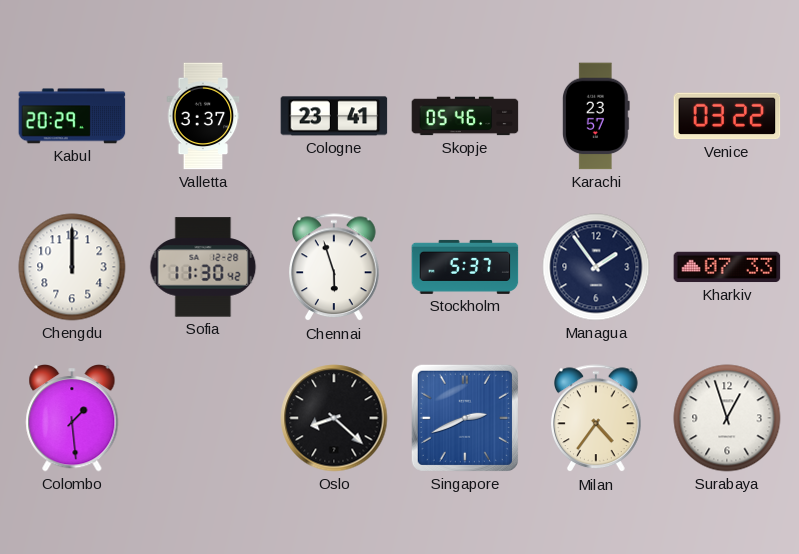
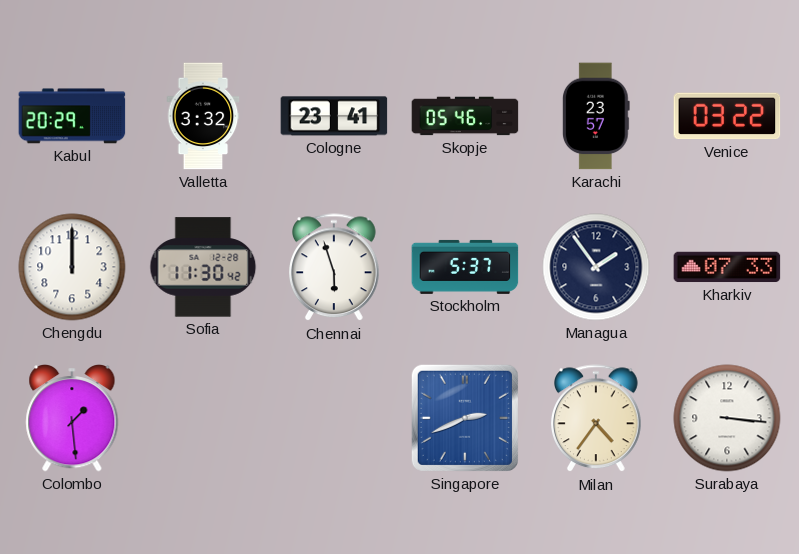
Valletta: 3:37 -> 3:32 (203, 116)
Oslo: 8:22 -> none (334, 418)
Surabaya: 12:57 -> 3:16 (727, 418)
